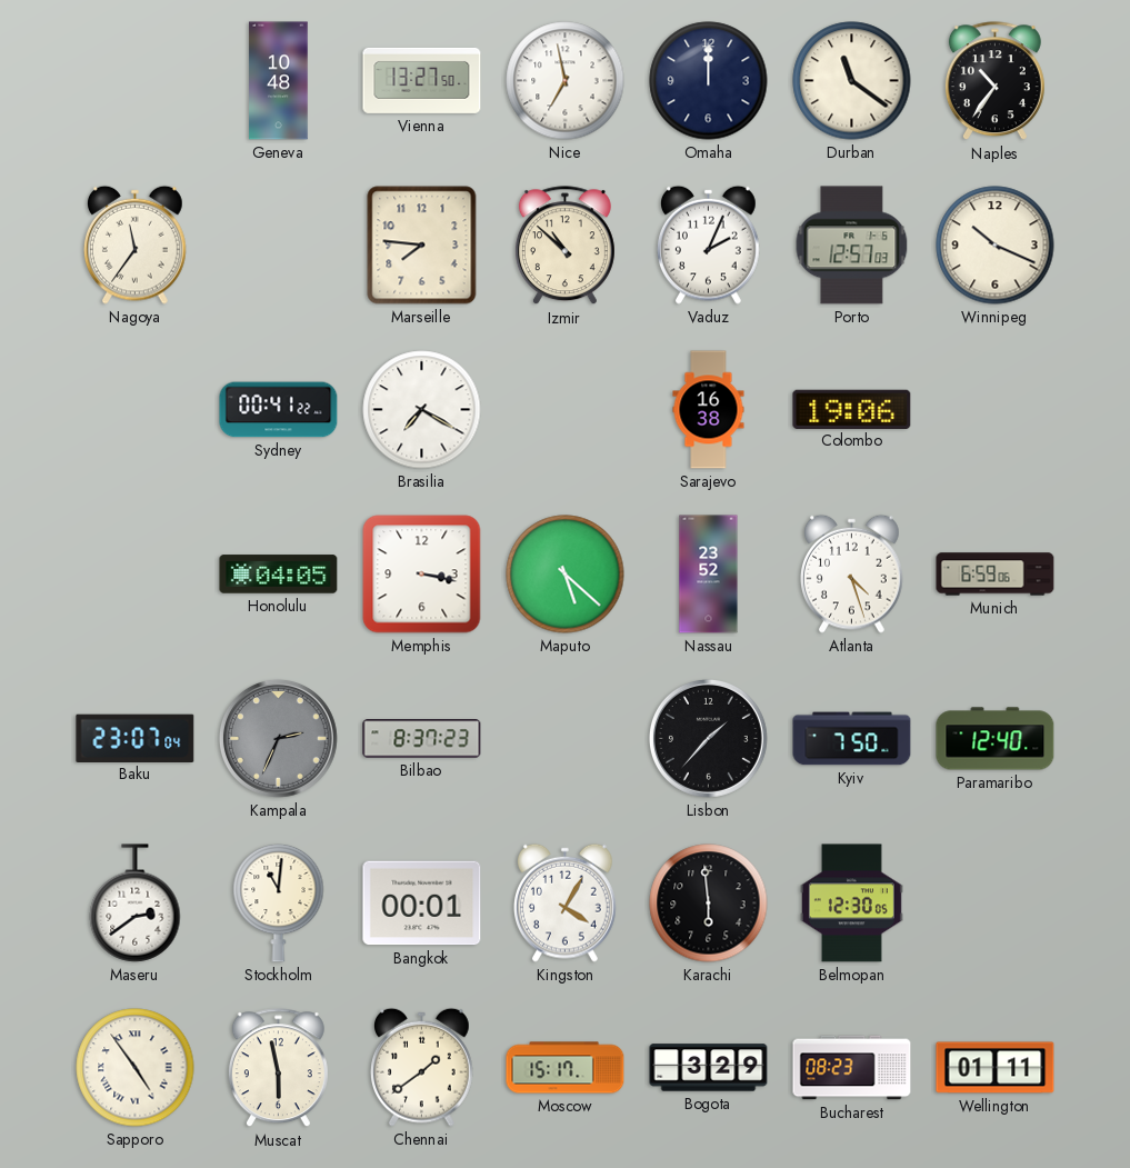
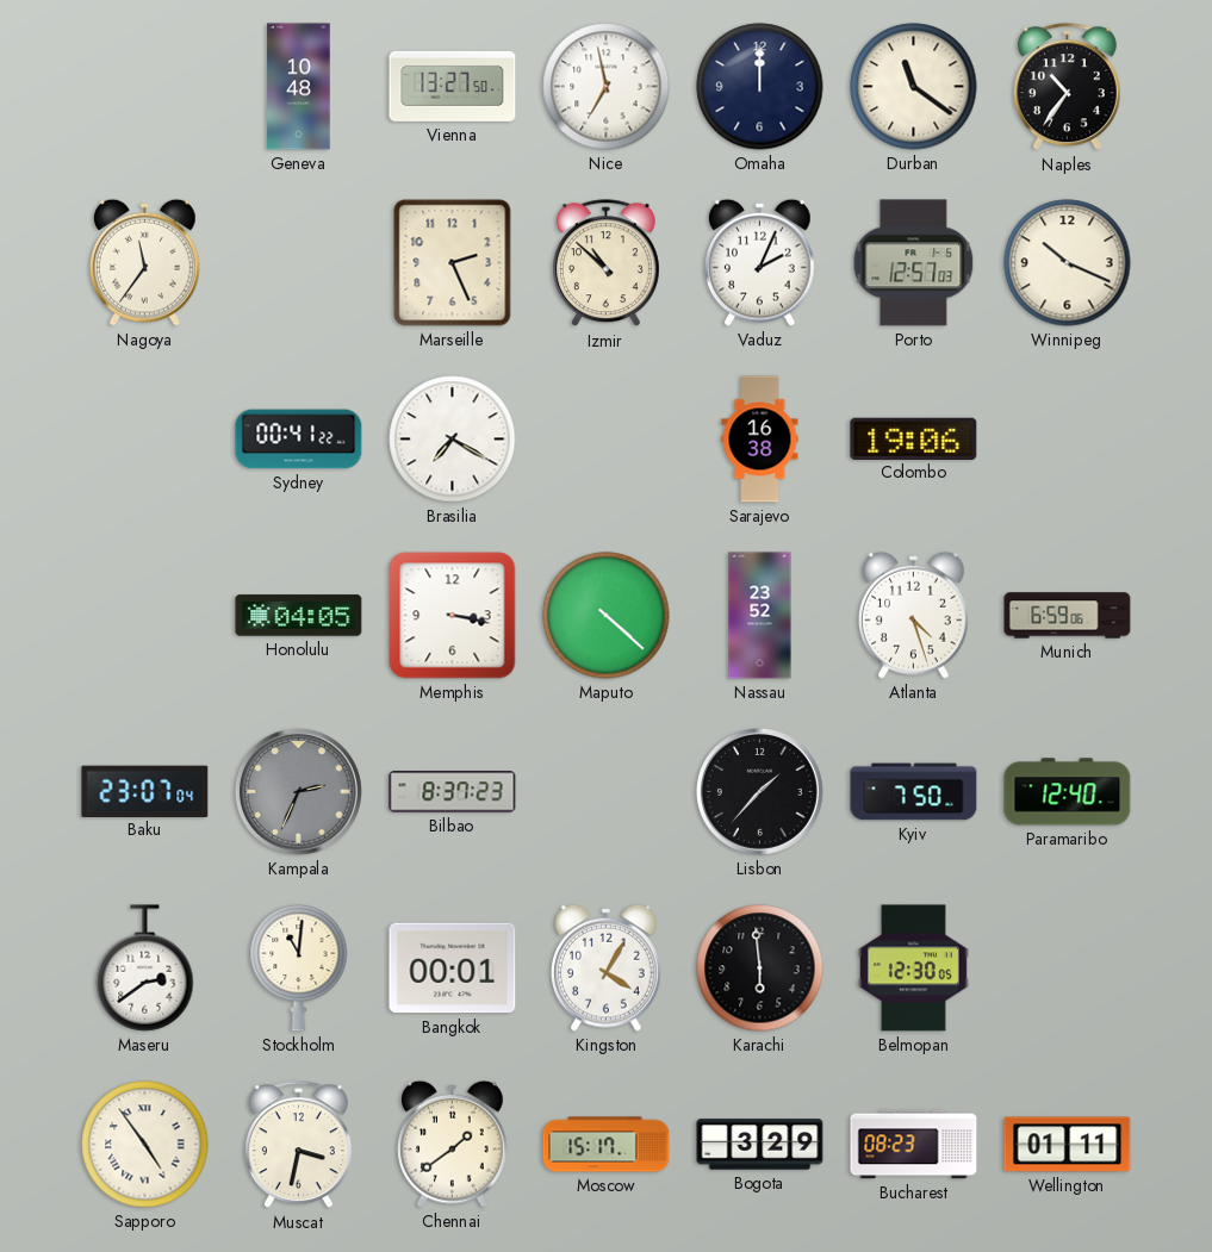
Marseille: 7:46 -> 2:26 (453, 263)
Maputo: 5:22 -> 4:22 (607, 616)
Muscat: 5:58 -> 3:32 (298, 1145)
